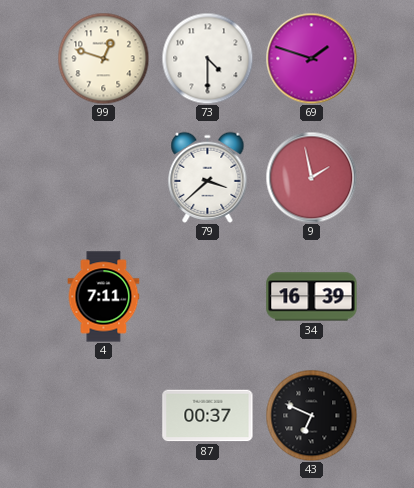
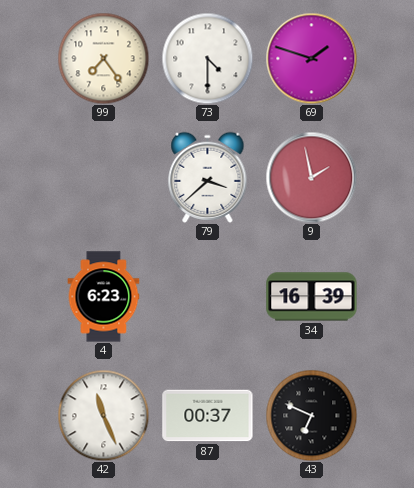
99: 12:48 -> 7:24 (103, 58)
4: 7:11 -> 6:23 (104, 297)
42: none -> 11:26 (103, 415)
